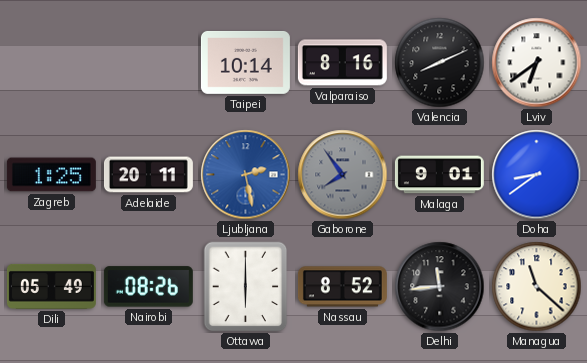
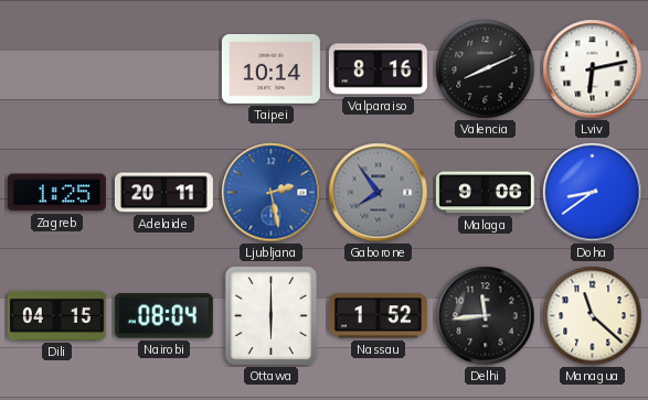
Lviv: 6:39 -> 6:13 (593, 69)
Malaga: 9:01 -> 9:06 (485, 193)
Dili: 05:49 -> 04:15 (56, 315)
Nairobi: 08:26 -> 08:04 (163, 316)
Nassau: 8:52 -> 1:52 (378, 316)
